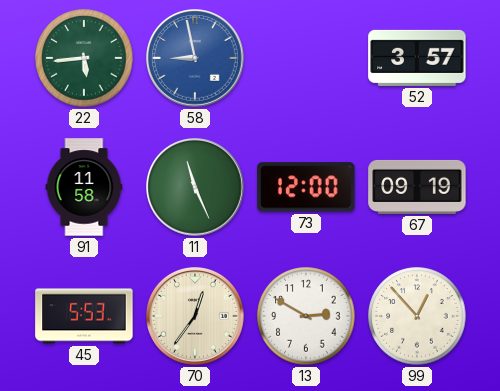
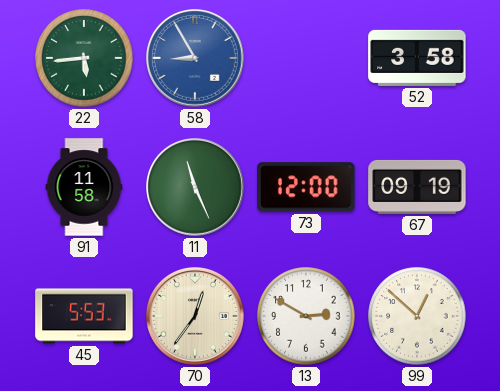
58: 8:58 -> 8:55 (196, 59)
52: 3:57 -> 3:58 (417, 58)
99: 12:53 -> 12:52 (417, 316)
